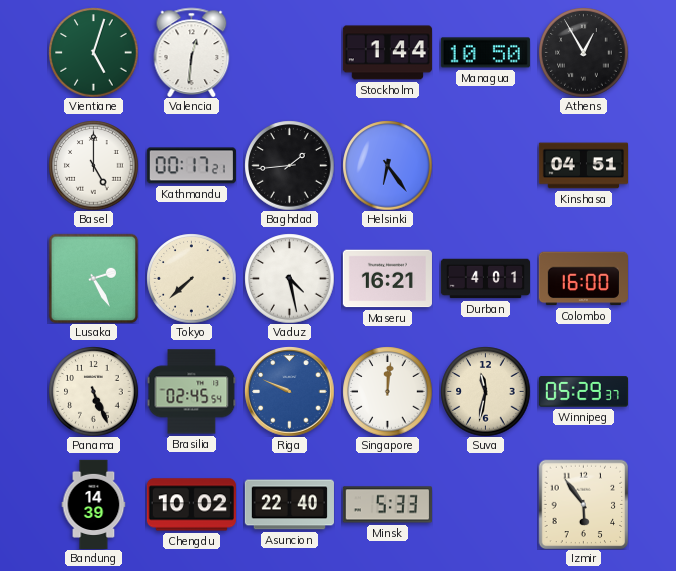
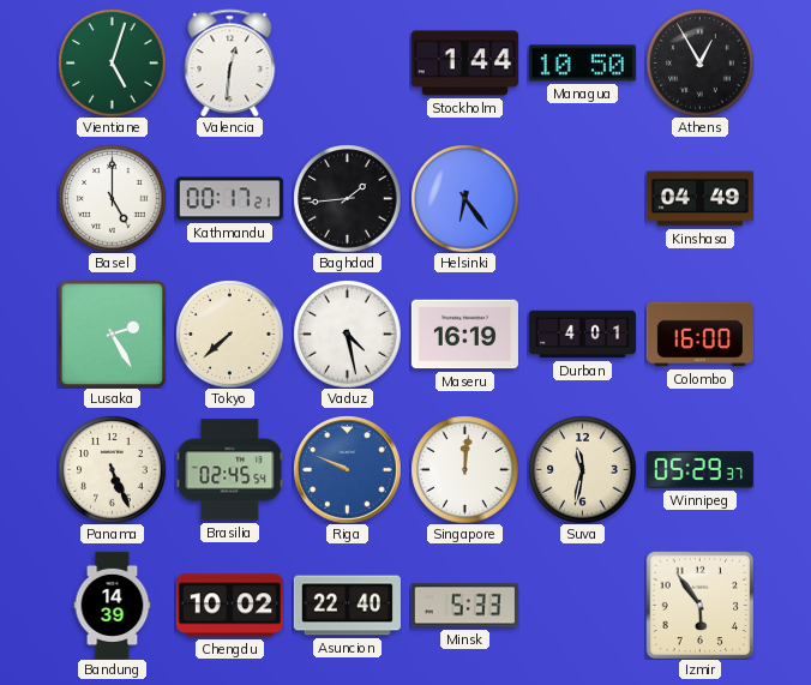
Kinshasa: 04:51 -> 04:49 (699, 199)
Maseru: 16:21 -> 16:19 (464, 335)
